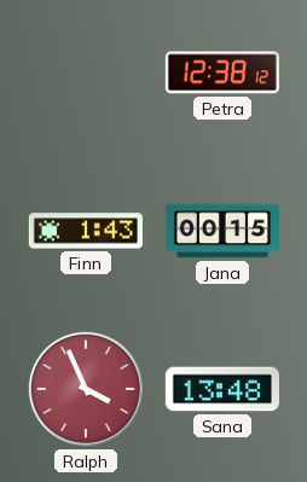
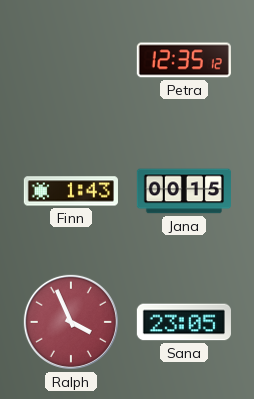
Petra: 12:38 -> 12:35 (184, 60)
Sana: 13:48 -> 23:05 (184, 322)
